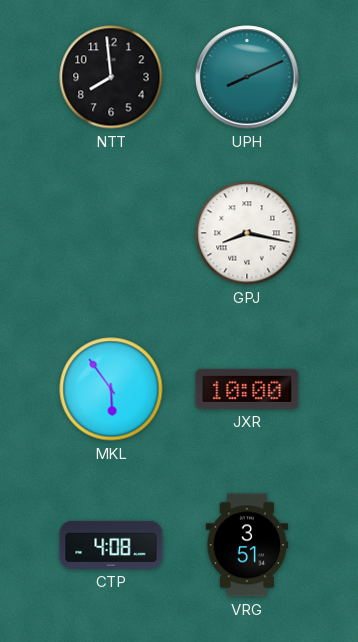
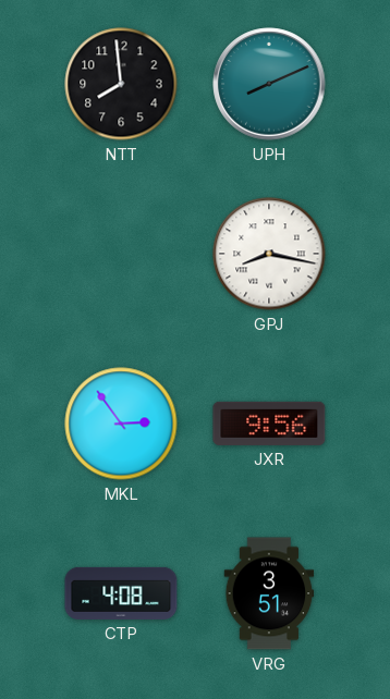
MKL: 5:54 -> 2:54 (121, 424)
JXR: 10:00 -> 9:56 (269, 424)
